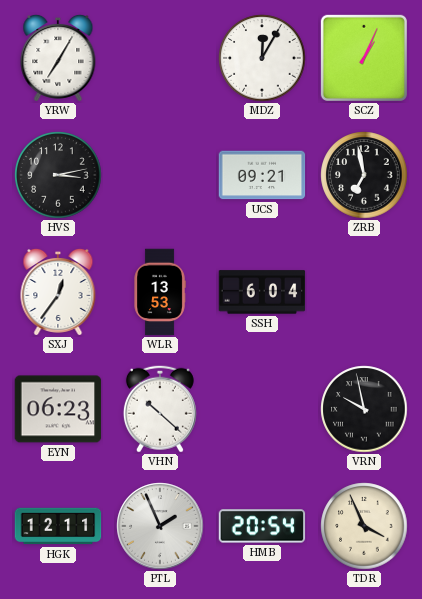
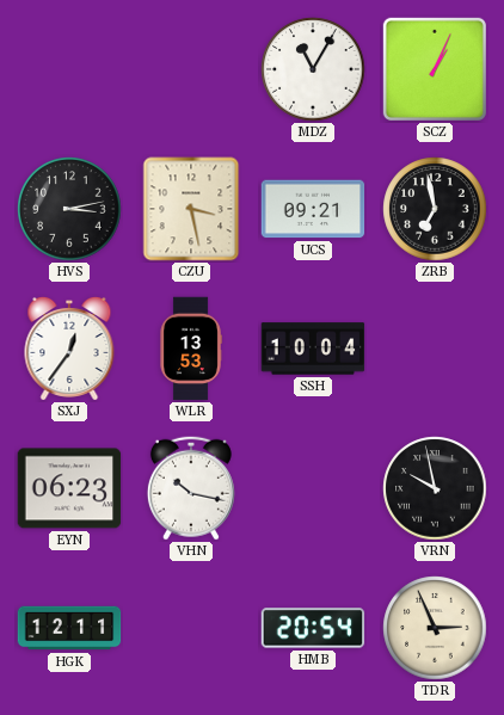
YRW: 7:05 -> none (58, 58)
MDZ: 12:05 -> 11:05 (313, 69)
CZU: none -> 3:28 (191, 209)
SSH: 6:04 -> 10:04 (313, 349)
VHN: 10:22 -> 10:17 (191, 488)
PTL: 1:56 -> none (160, 526)
TDR: 3:56 -> 2:56 (435, 628)
